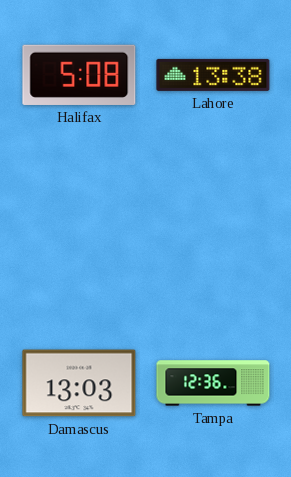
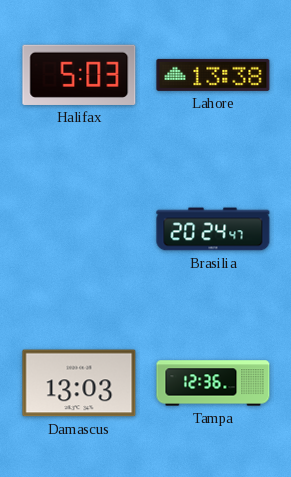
Halifax: 5:08 -> 5:03 (79, 75)
Brasilia: none -> 20:24 (213, 229)
